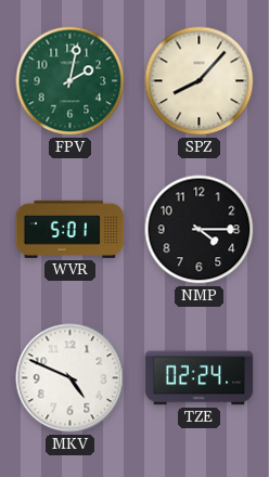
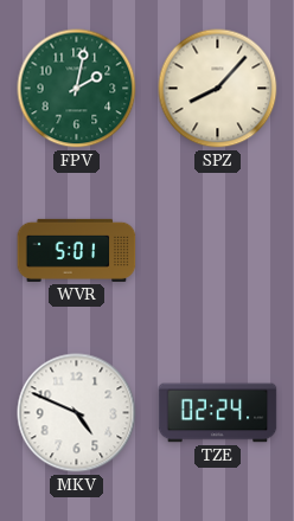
NMP: 4:15 -> none (200, 230)
